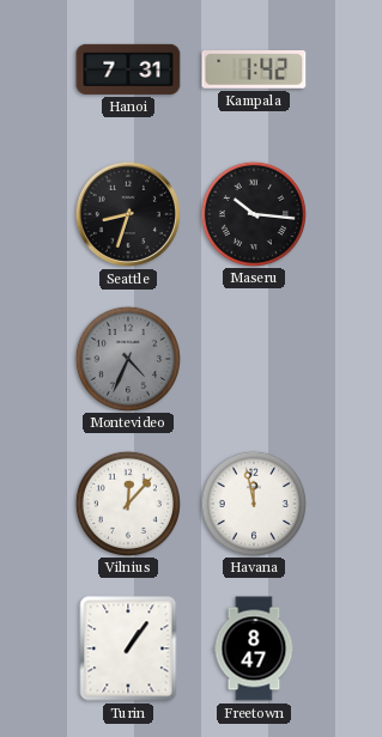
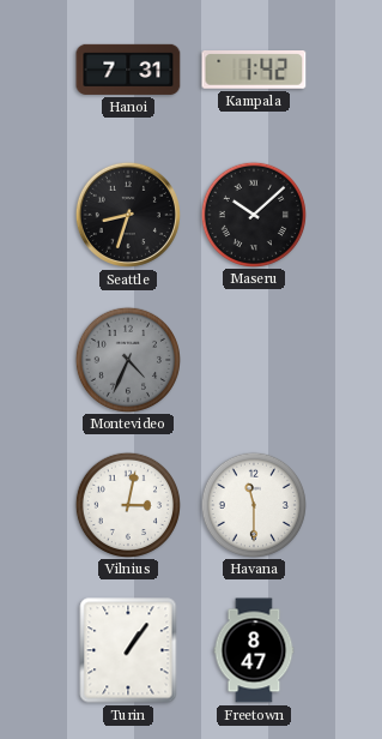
Maseru: 10:16 -> 10:08 (253, 214)
Vilnius: 12:07 -> 3:02 (127, 504)
Havana: 11:58 -> 11:30 (253, 504)
